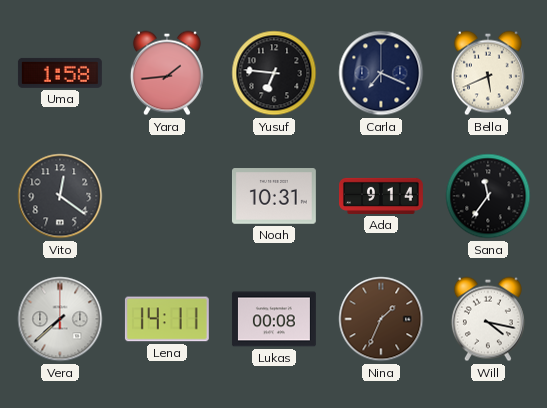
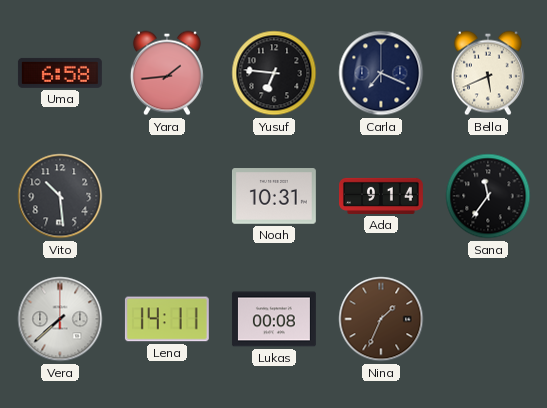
Uma: 1:58 -> 6:58 (60, 73)
Vito: 12:21 -> 10:29 (60, 196)
Will: 4:17 -> none (488, 319)
